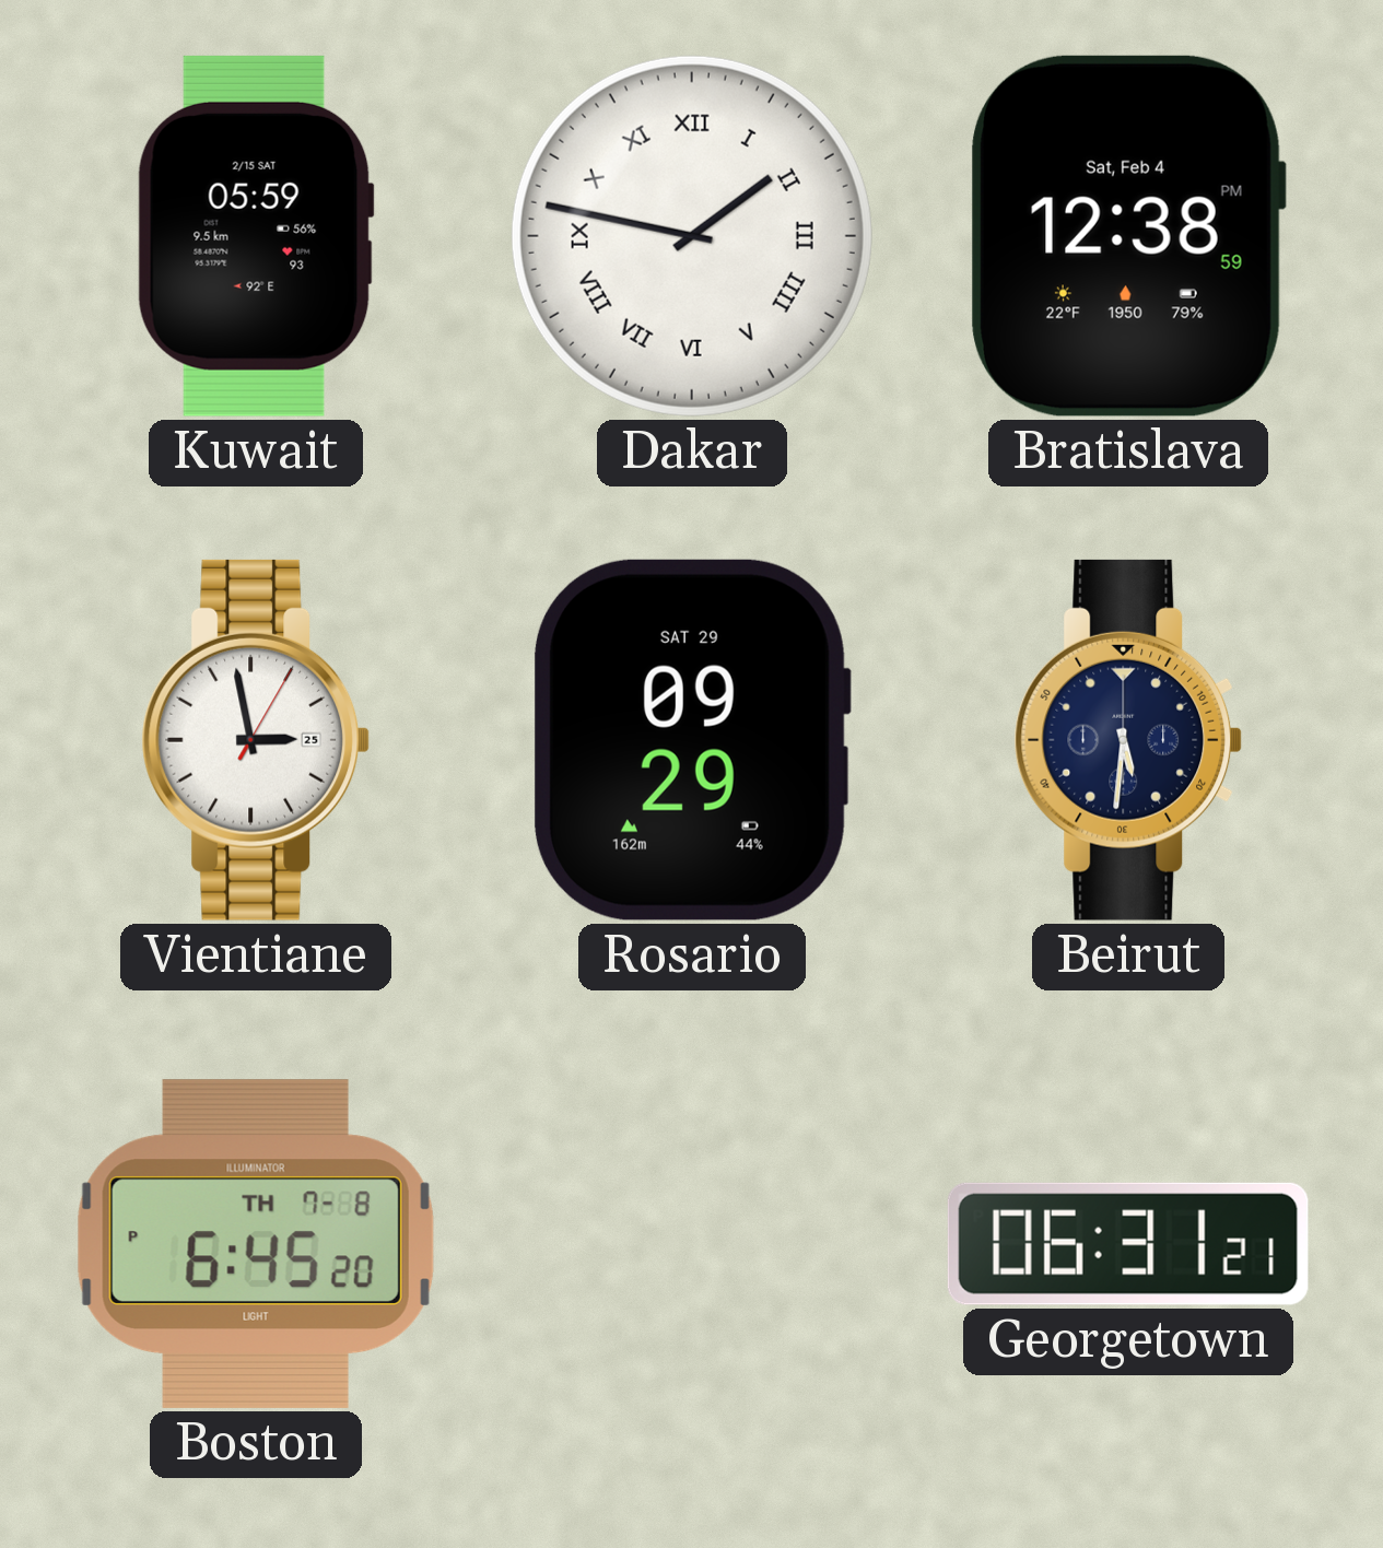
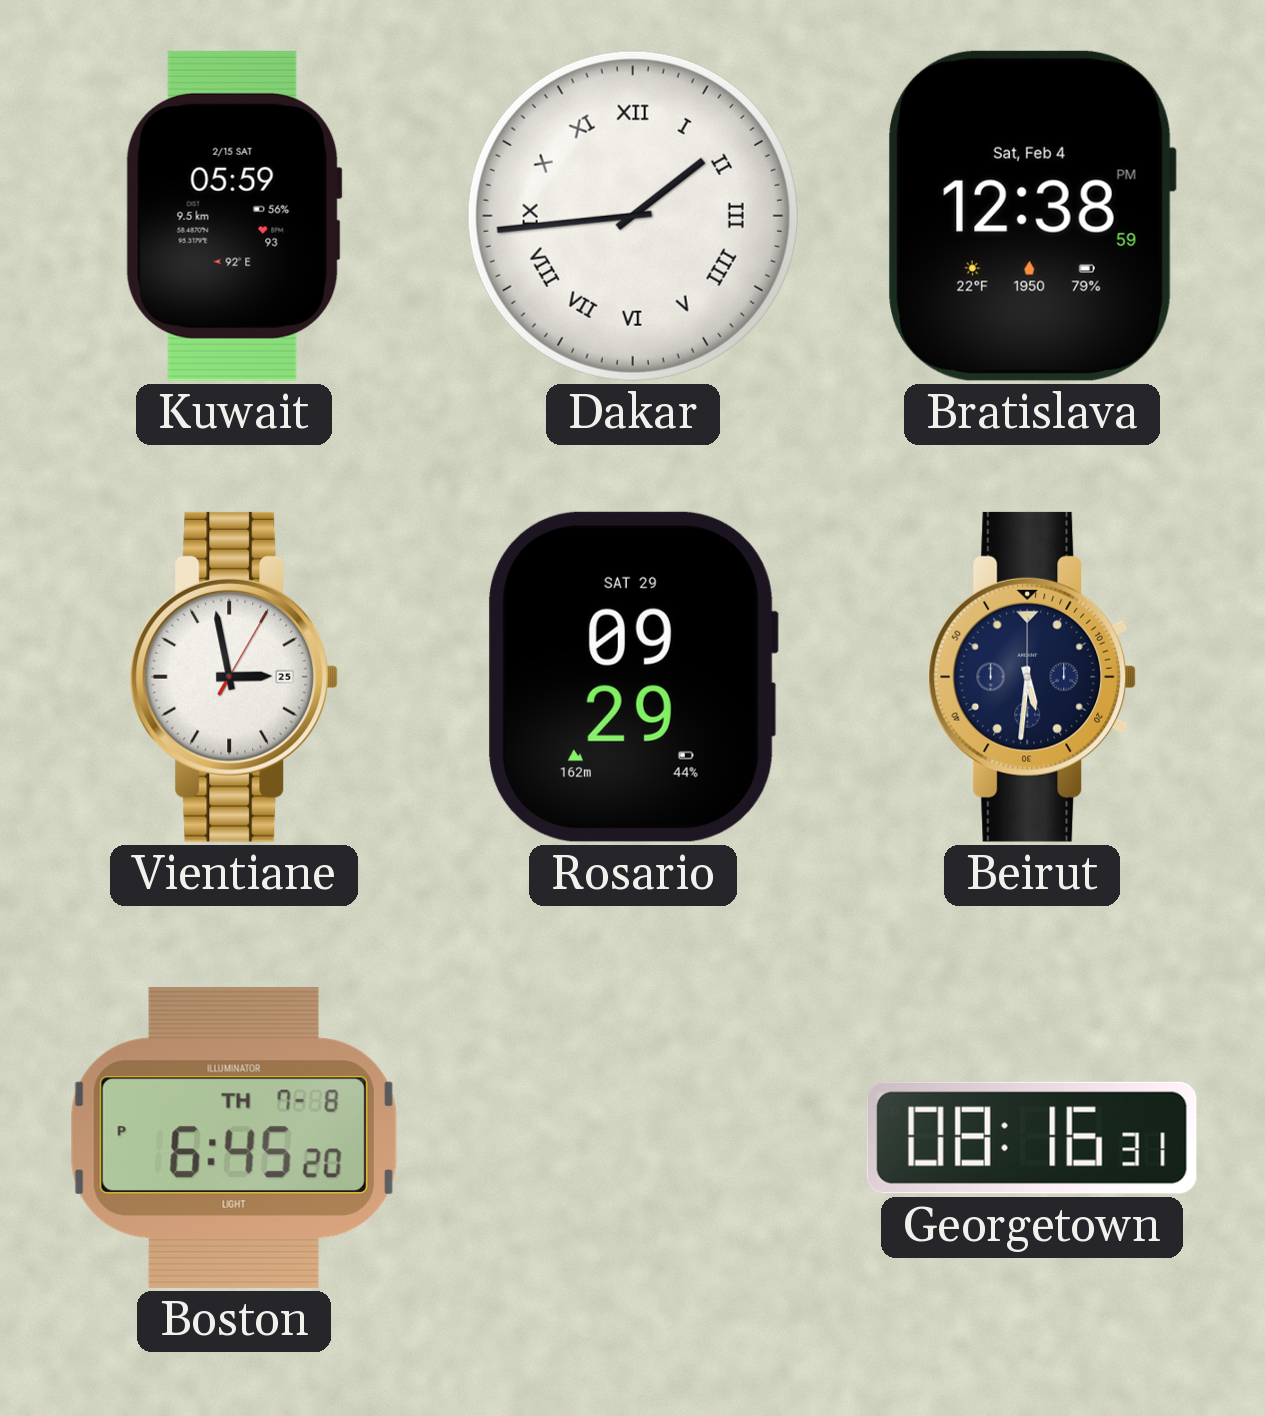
Dakar: 1:47 -> 1:44 (633, 216)
Georgetown: 06:31 -> 08:16 (1032, 1138)
